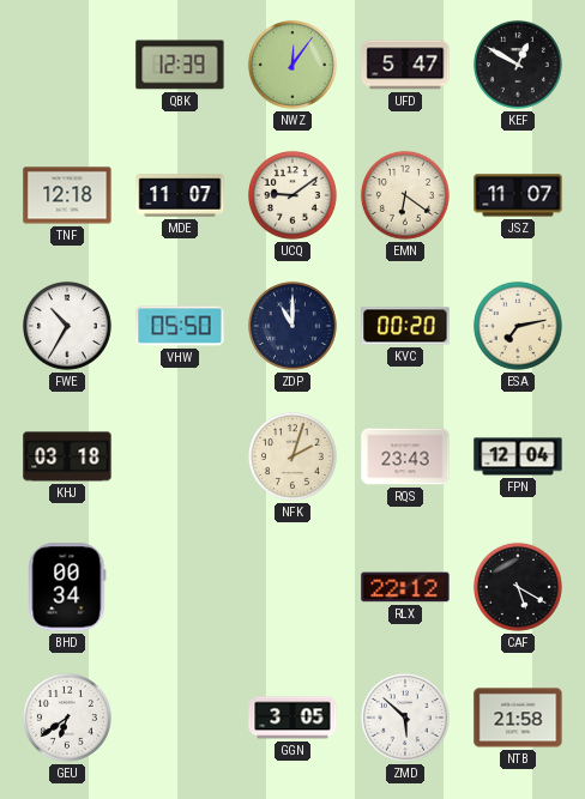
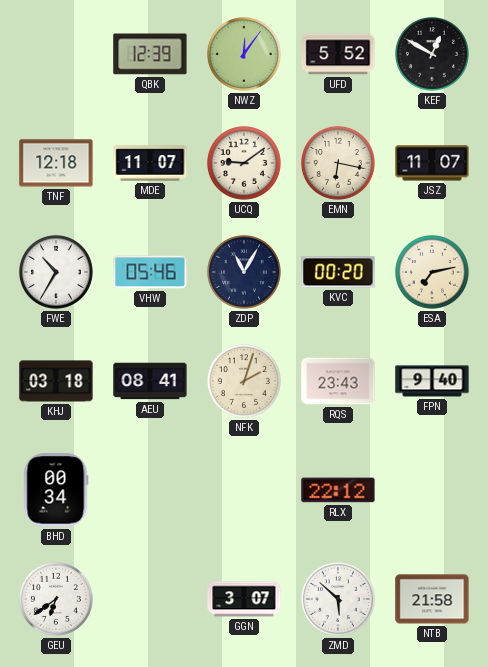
UFD: 5:47 -> 5:52 (338, 54)
EMN: 6:21 -> 6:17 (338, 163)
VHW: 05:50 -> 05:46 (150, 272)
ZDP: 11:00 -> 11:05 (244, 272)
AEU: none -> 08:41 (150, 381)
FPN: 12:04 -> 9:40 (432, 381)
CAF: 5:20 -> none (518, 587)
GGN: 3:05 -> 3:07 (244, 599)
